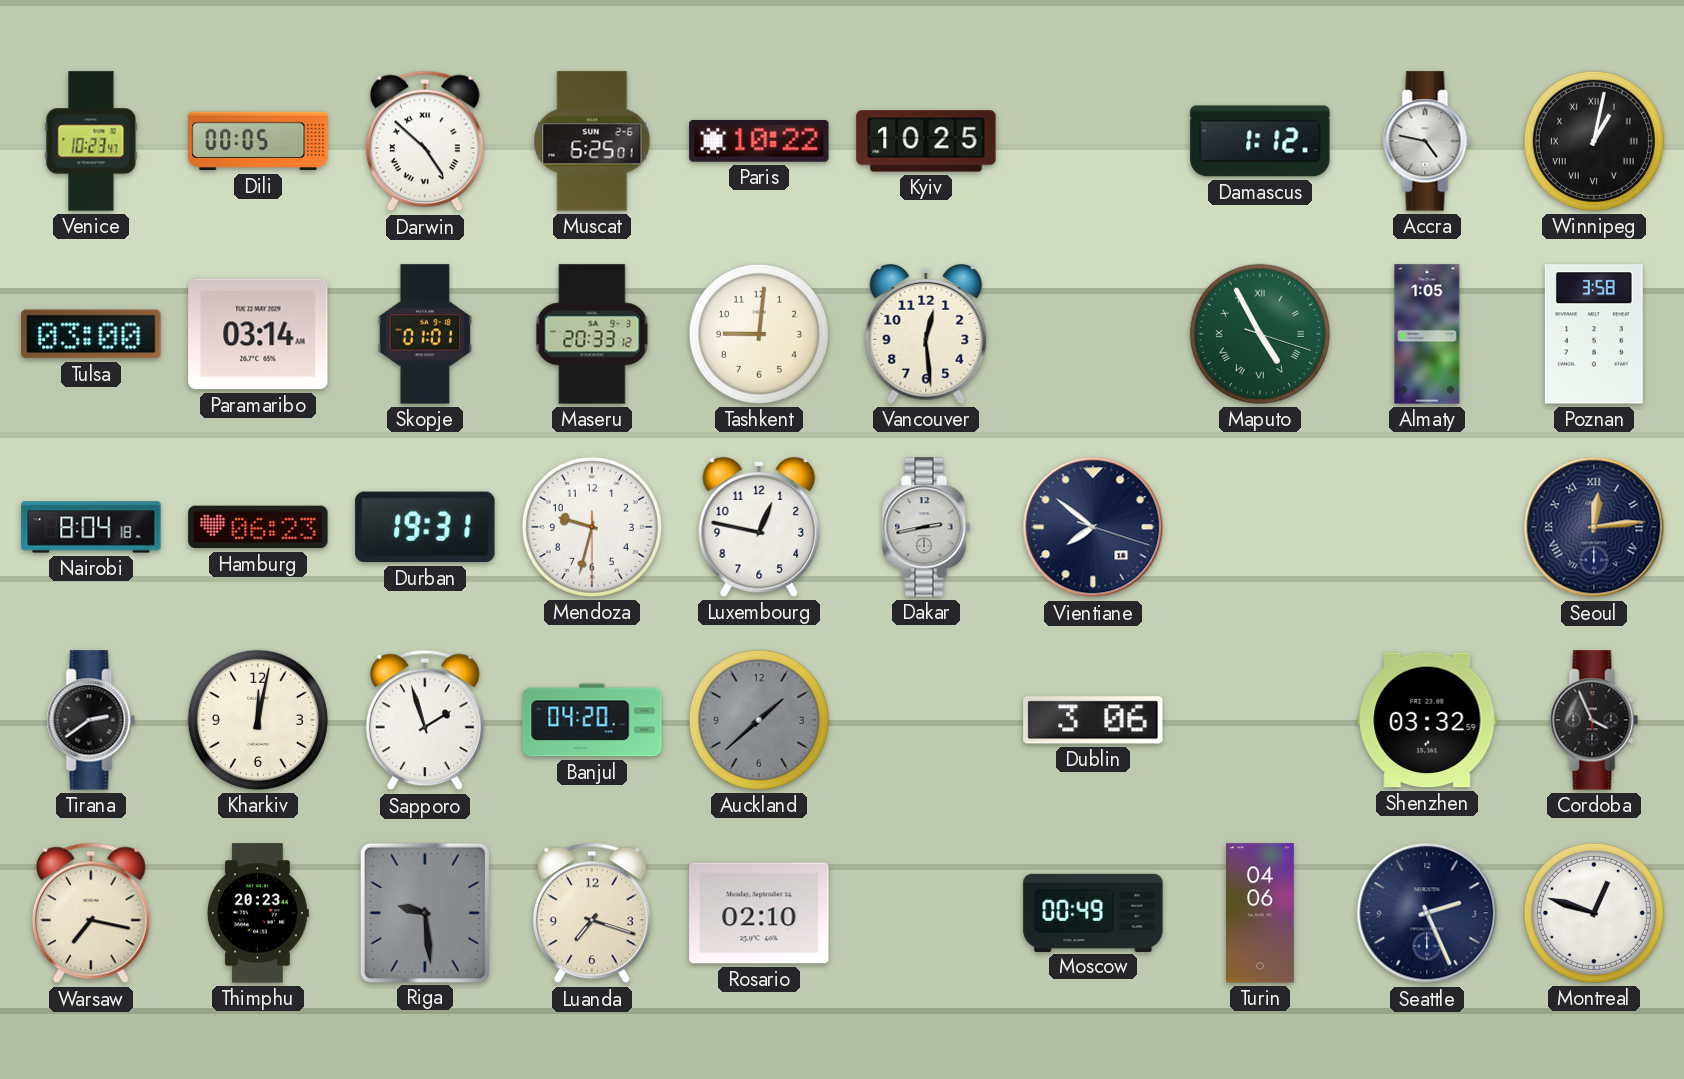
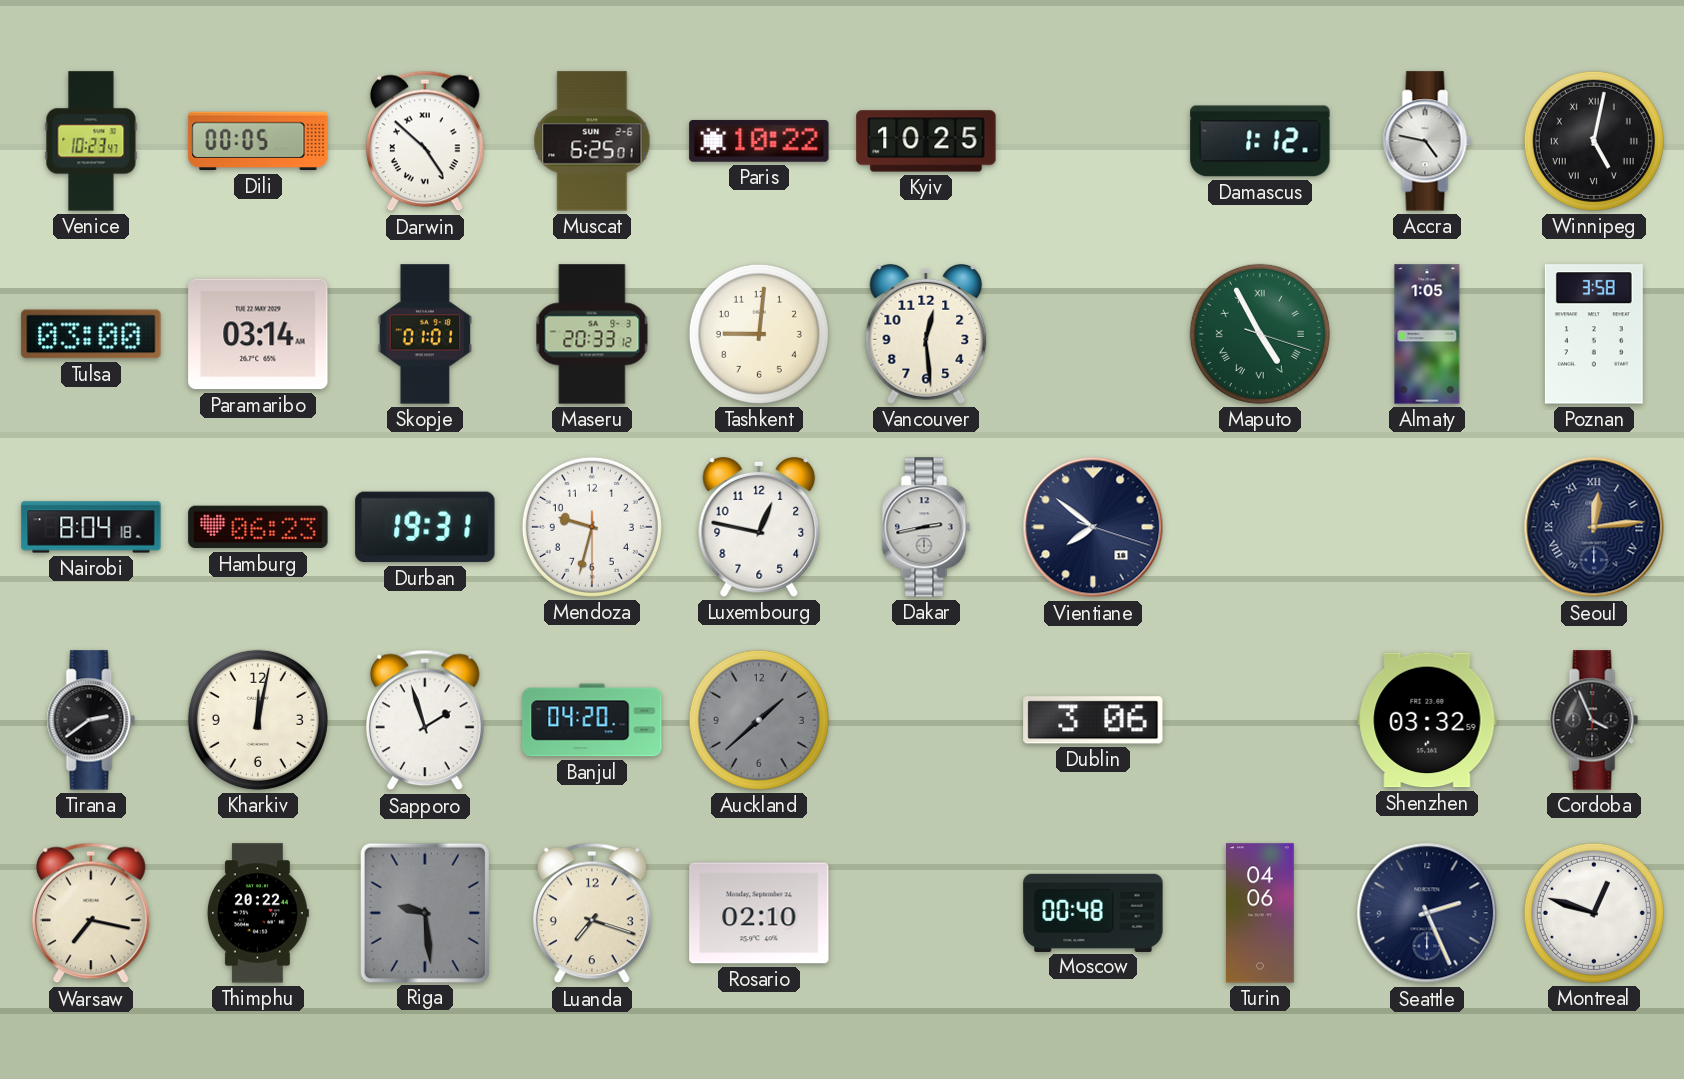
Winnipeg: 1:02 -> 5:02 (1594, 141)
Thimphu: 20:23 -> 20:22 (258, 913)
Moscow: 00:49 -> 00:48 (1093, 912)
